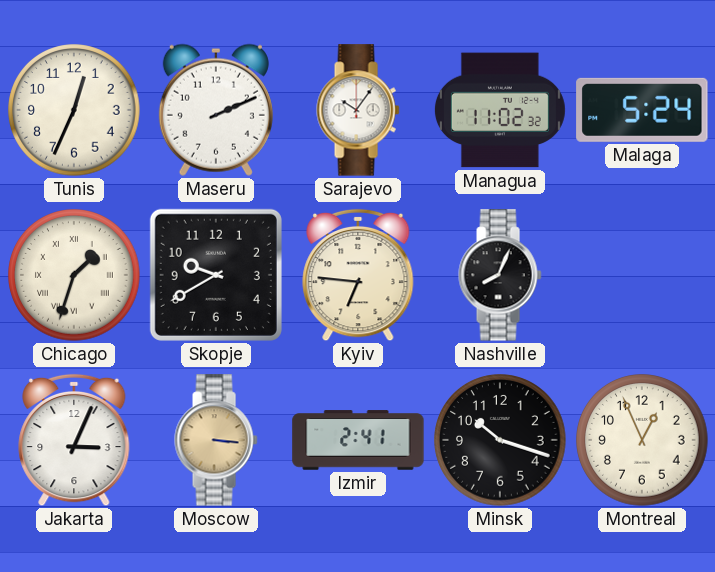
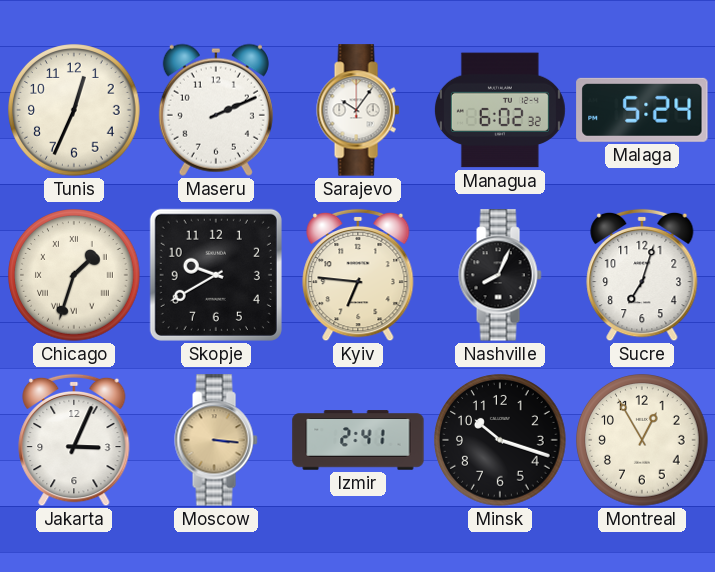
Managua: 11:02 -> 6:02 (500, 110)
Sucre: none -> 7:03 (642, 275)
Montreal: 12:56 -> 12:55 (642, 440)
